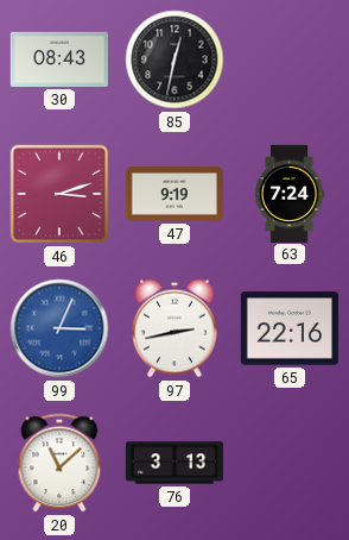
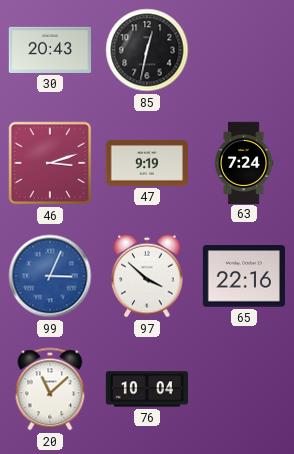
30: 08:43 -> 20:43 (50, 50)
97: 2:43 -> 3:52 (147, 276)
76: 3:13 -> 10:04 (146, 389)
